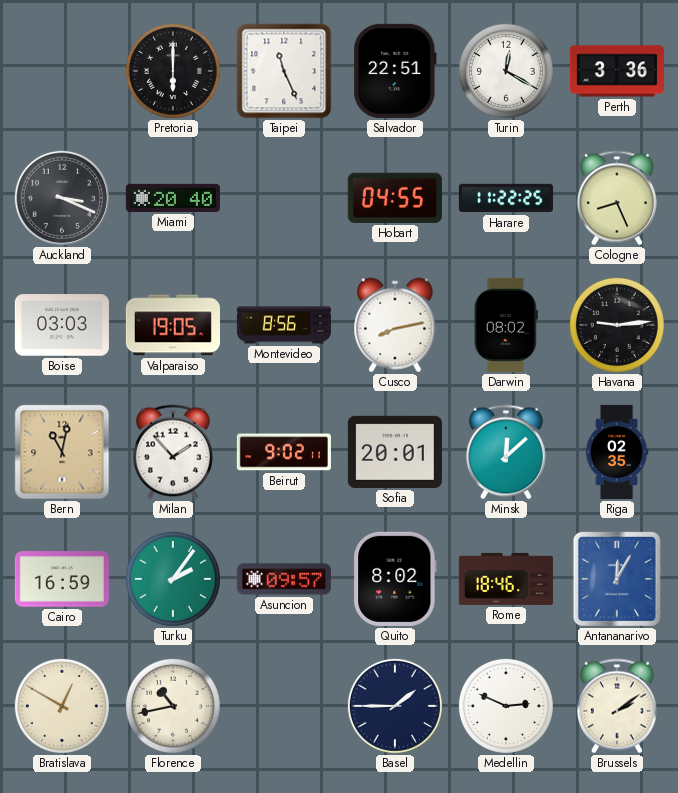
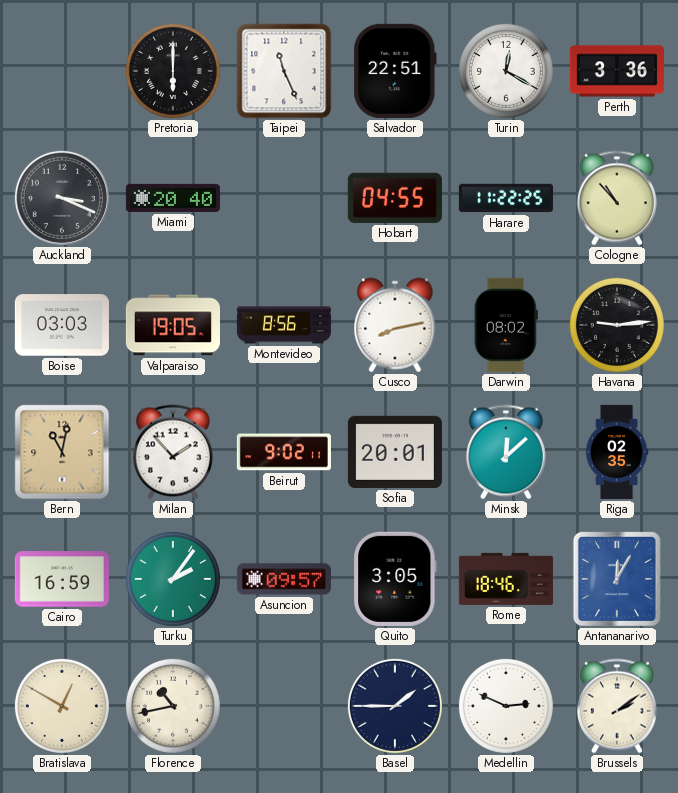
Cologne: 8:26 -> 10:53 (617, 198)
Quito: 8:02 -> 3:05 (395, 579)
